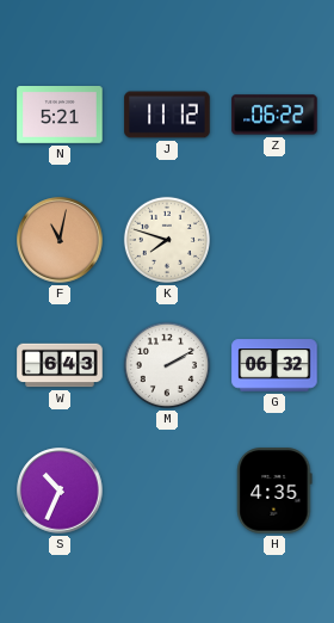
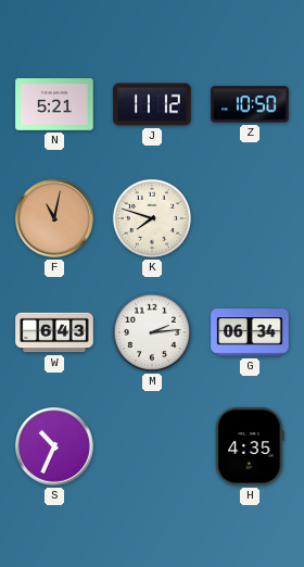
Z: 06:22 -> 10:50 (250, 104)
M: 2:10 -> 2:14 (152, 332)
G: 06:32 -> 06:34 (250, 332)
